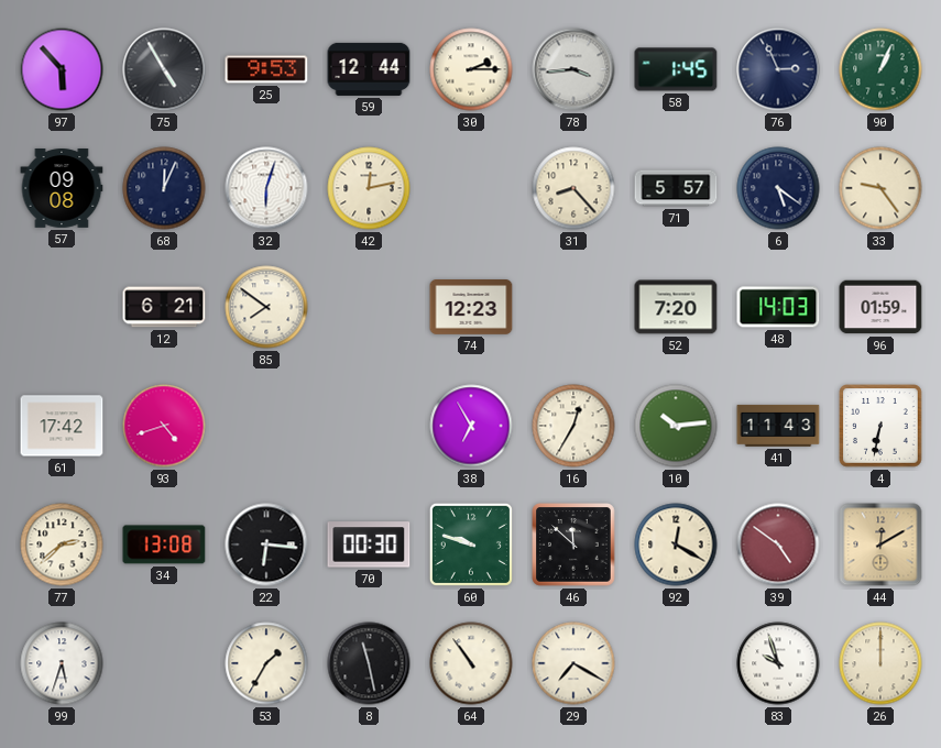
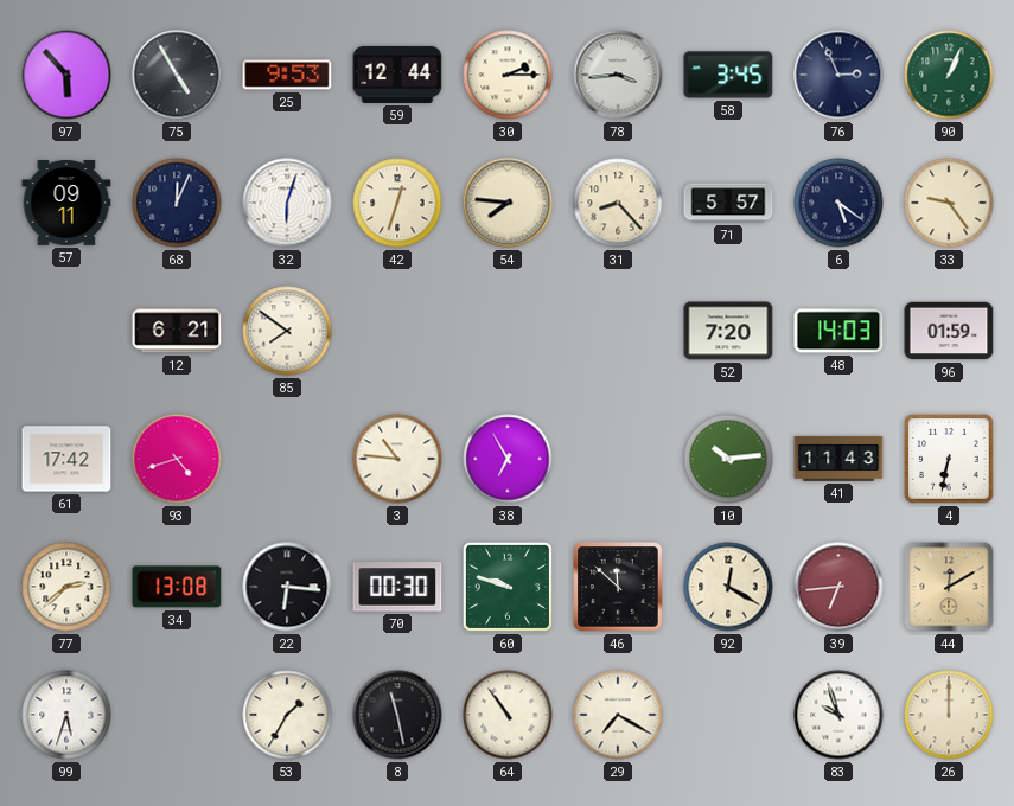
58: 1:45 -> 3:45 (728, 75)
57: 09:08 -> 09:11 (66, 204)
42: 12:13 -> 12:33 (397, 203)
54: none -> 7:46 (508, 203)
74: 12:23 -> none (471, 308)
3: none -> 10:46 (397, 459)
16: 12:35 -> none (573, 426)
39: 4:51 -> 6:44 (838, 587)
